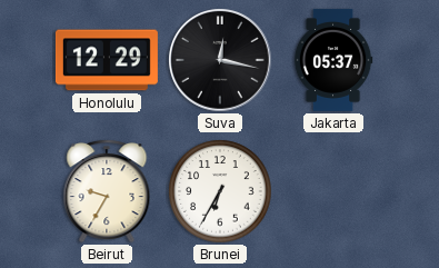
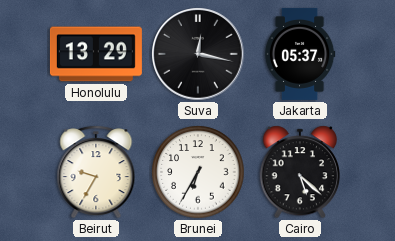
Honolulu: 12:29 -> 13:29 (96, 54)
Cairo: none -> 5:22 (300, 172)
